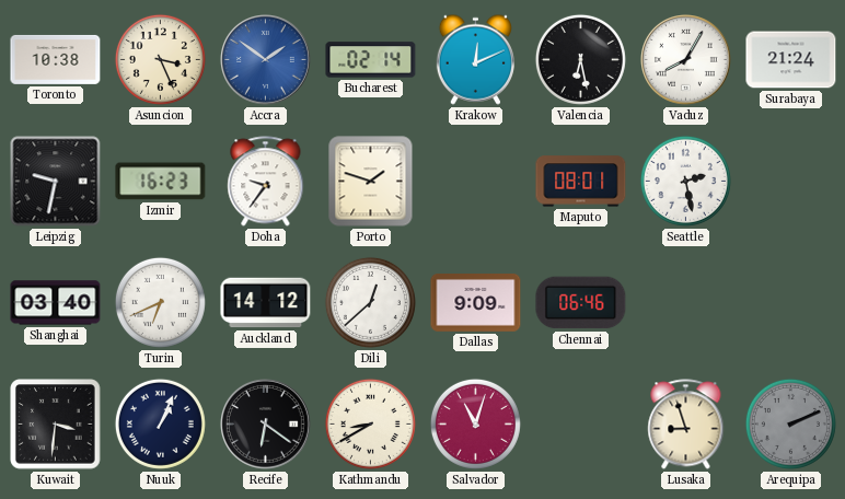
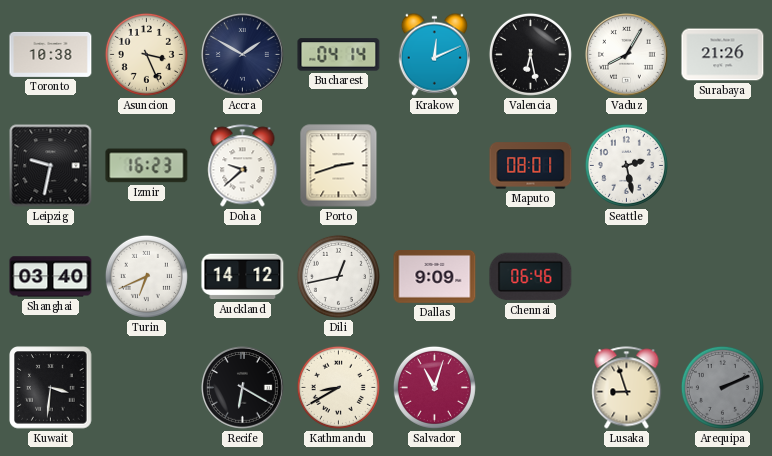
Accra: 1:51 -> 1:50 (243, 55)
Accra dial: blue -> navy (243, 55)
Bucharest: 02:14 -> 04:14 (339, 55)
Surabaya: 21:24 -> 21:26 (723, 55)
Doha: 9:36 -> 9:38 (243, 166)
Porto: 1:48 -> 2:42 (339, 166)
Dili: 12:38 -> 12:43 (338, 276)
Nuuk: 1:04 -> none (160, 423)
Recife: 6:21 -> 6:20 (243, 388)
